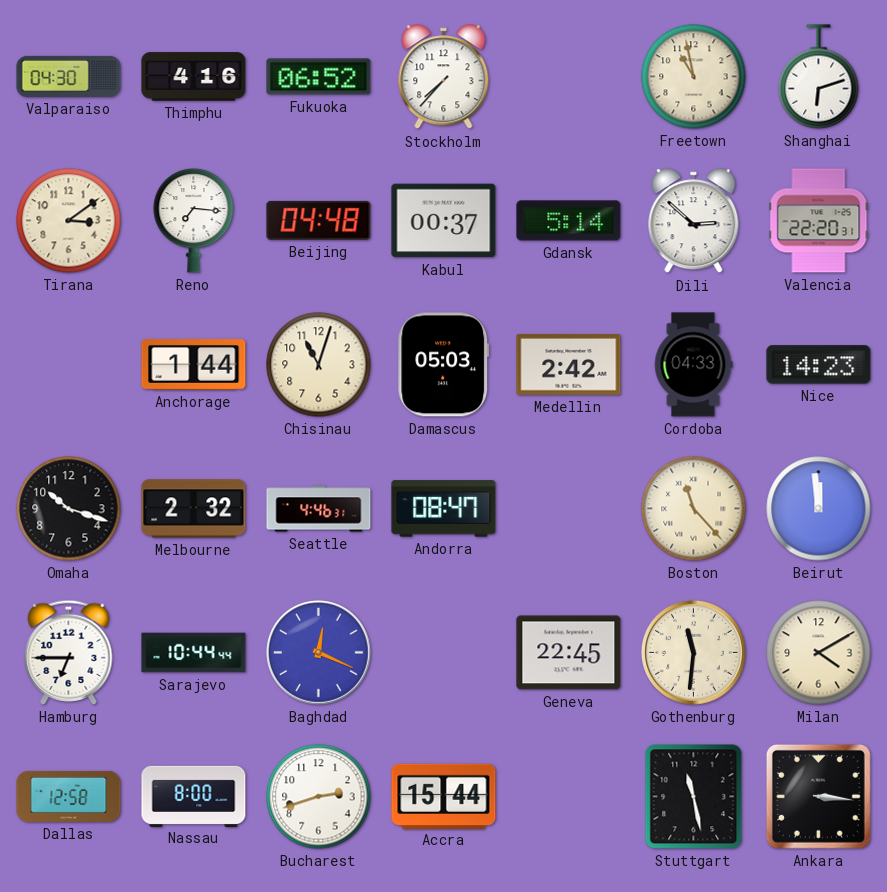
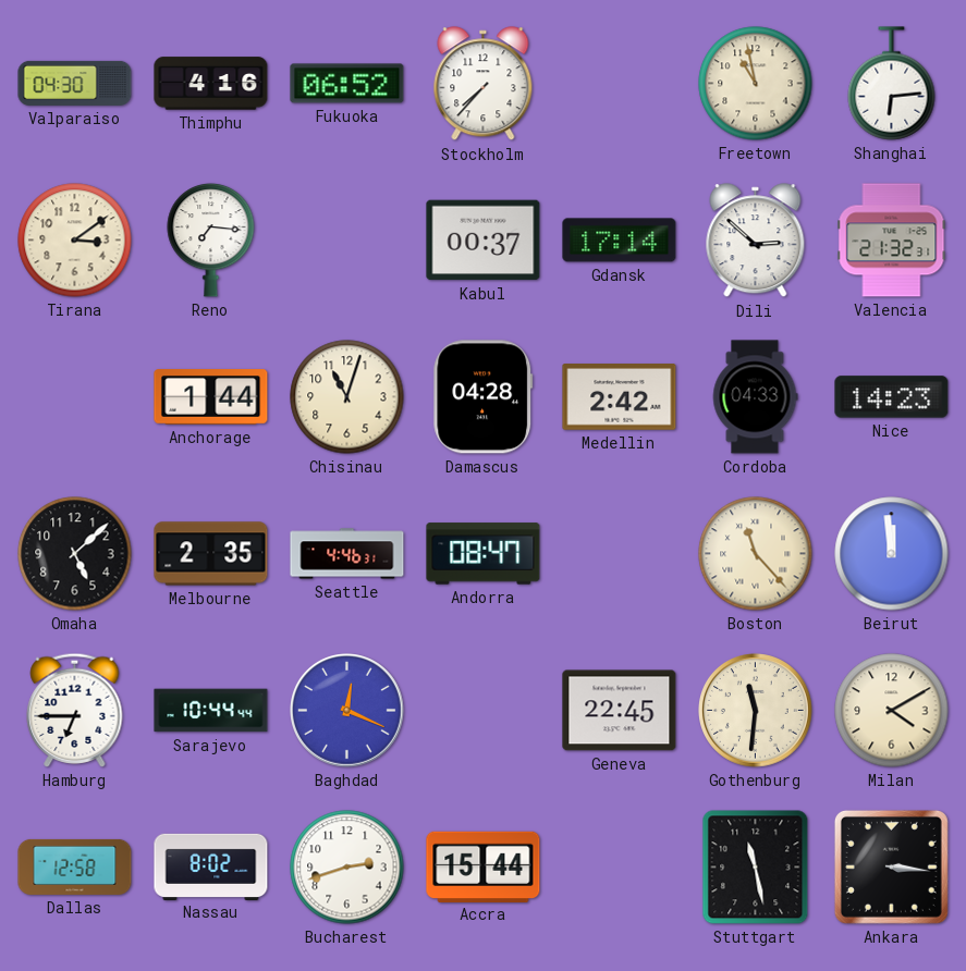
Shanghai: 6:12 -> 6:14 (892, 84)
Beijing: 04:48 -> none (319, 220)
Gdansk: 5:14 -> 17:14 (620, 241)
Valencia: 22:20 -> 21:32 (892, 241)
Damascus: 05:03 -> 04:28 (484, 397)
Omaha: 10:18 -> 5:08 (75, 554)
Melbourne: 2:32 -> 2:35 (211, 554)
Nassau: 8:00 -> 8:02 (211, 866)
